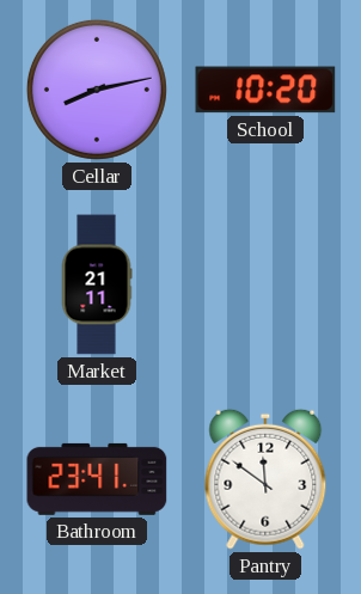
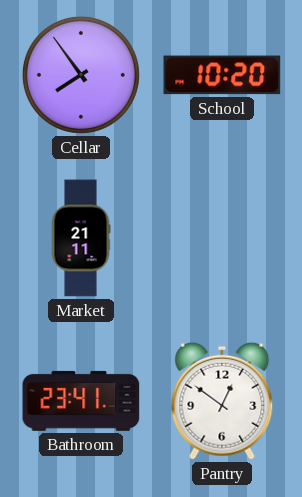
Cellar: 8:13 -> 7:54 (81, 75)
Pantry: 11:51 -> 12:51 (222, 401)
